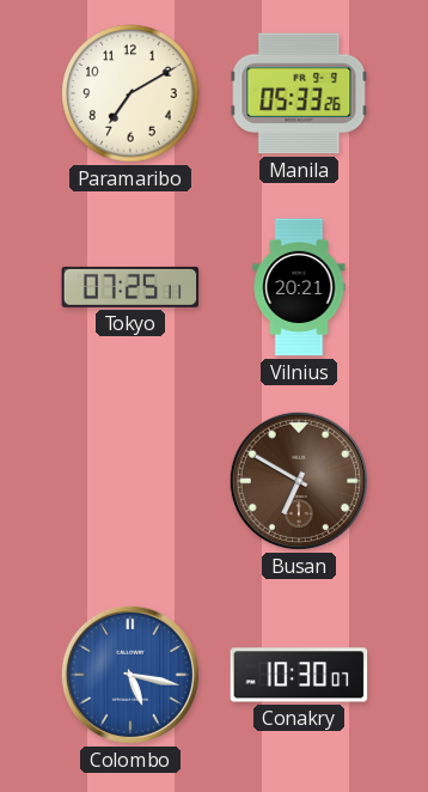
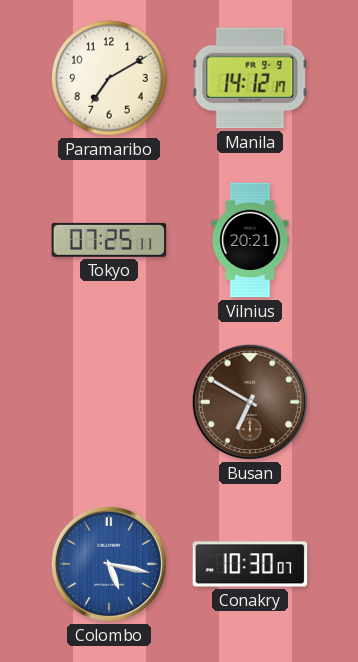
Manila: 05:33 -> 14:12 (250, 78)
